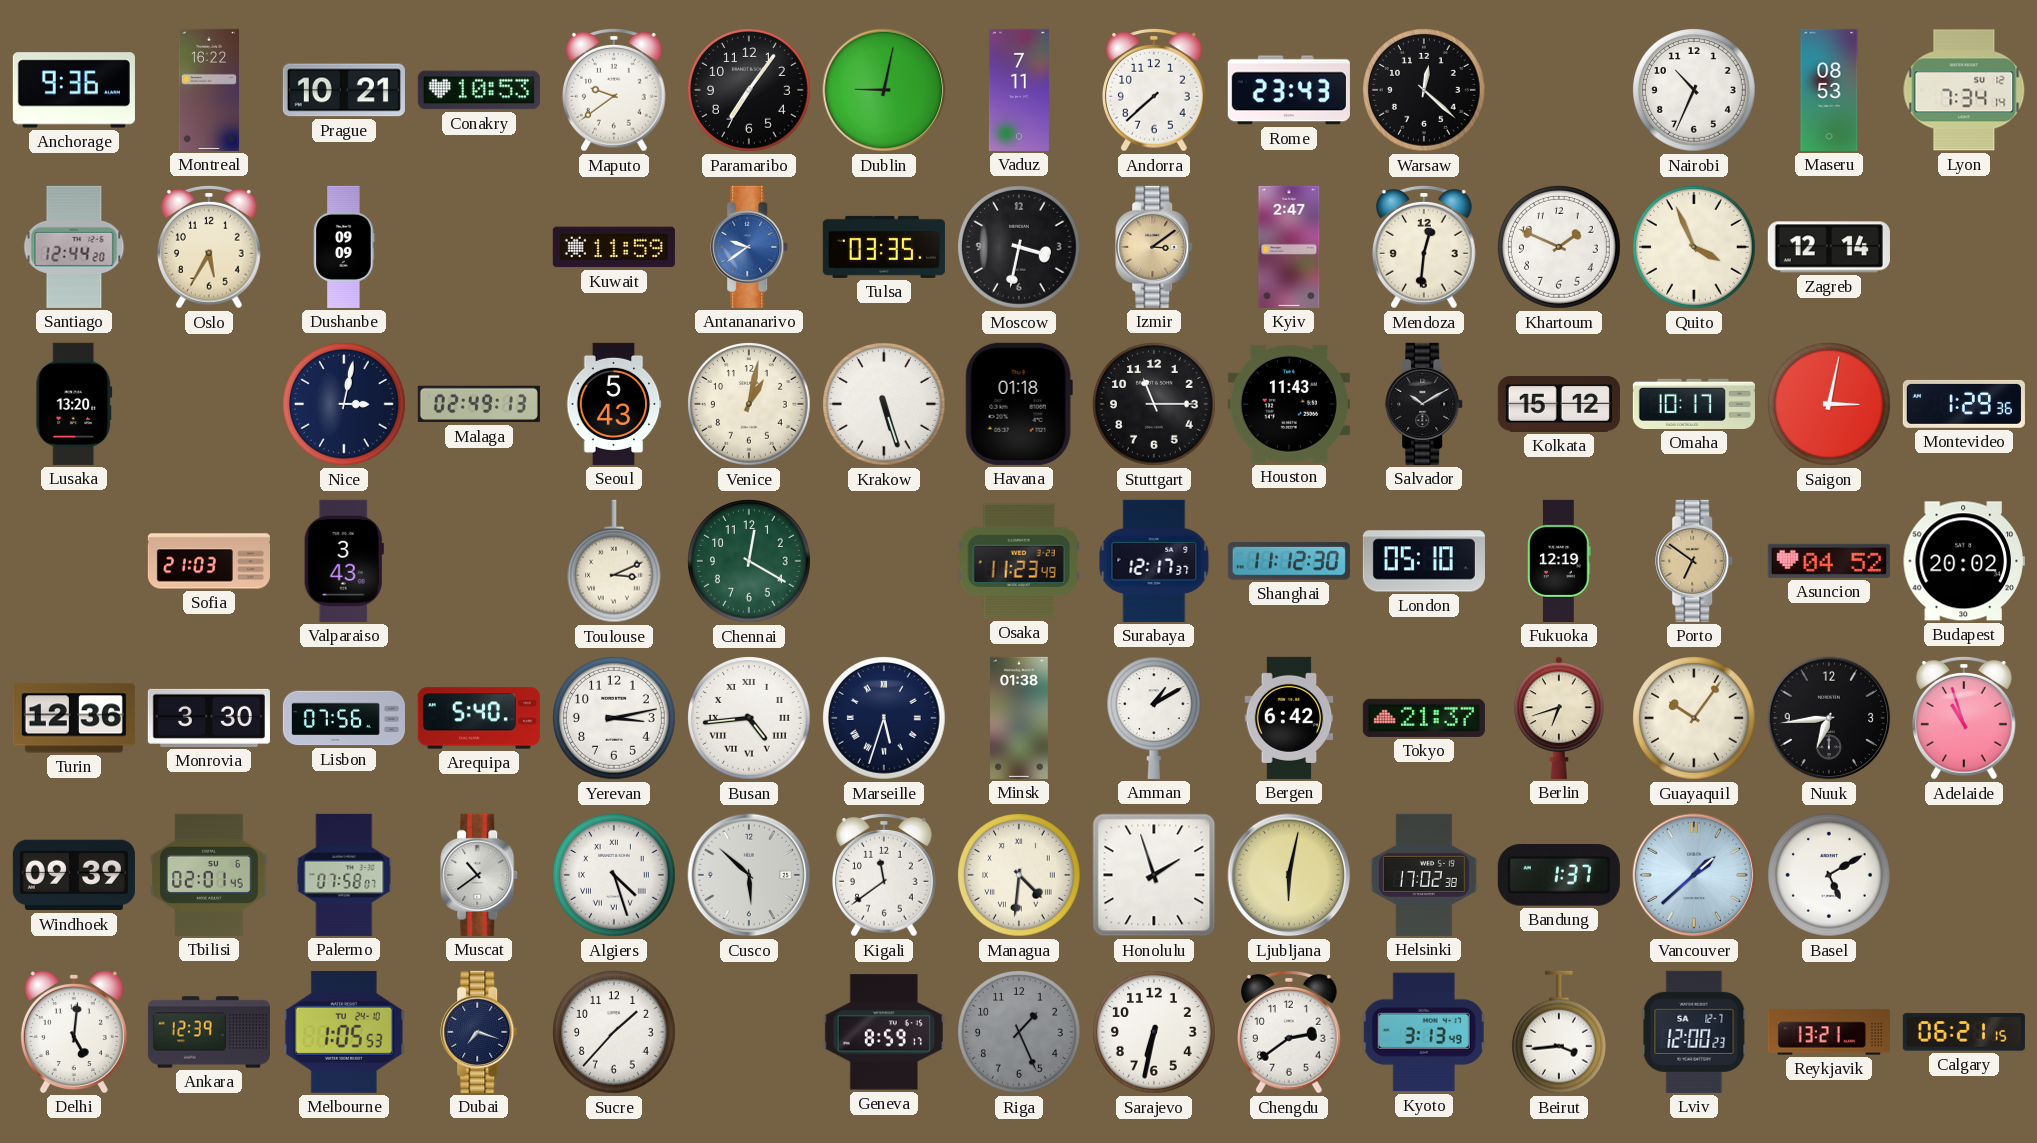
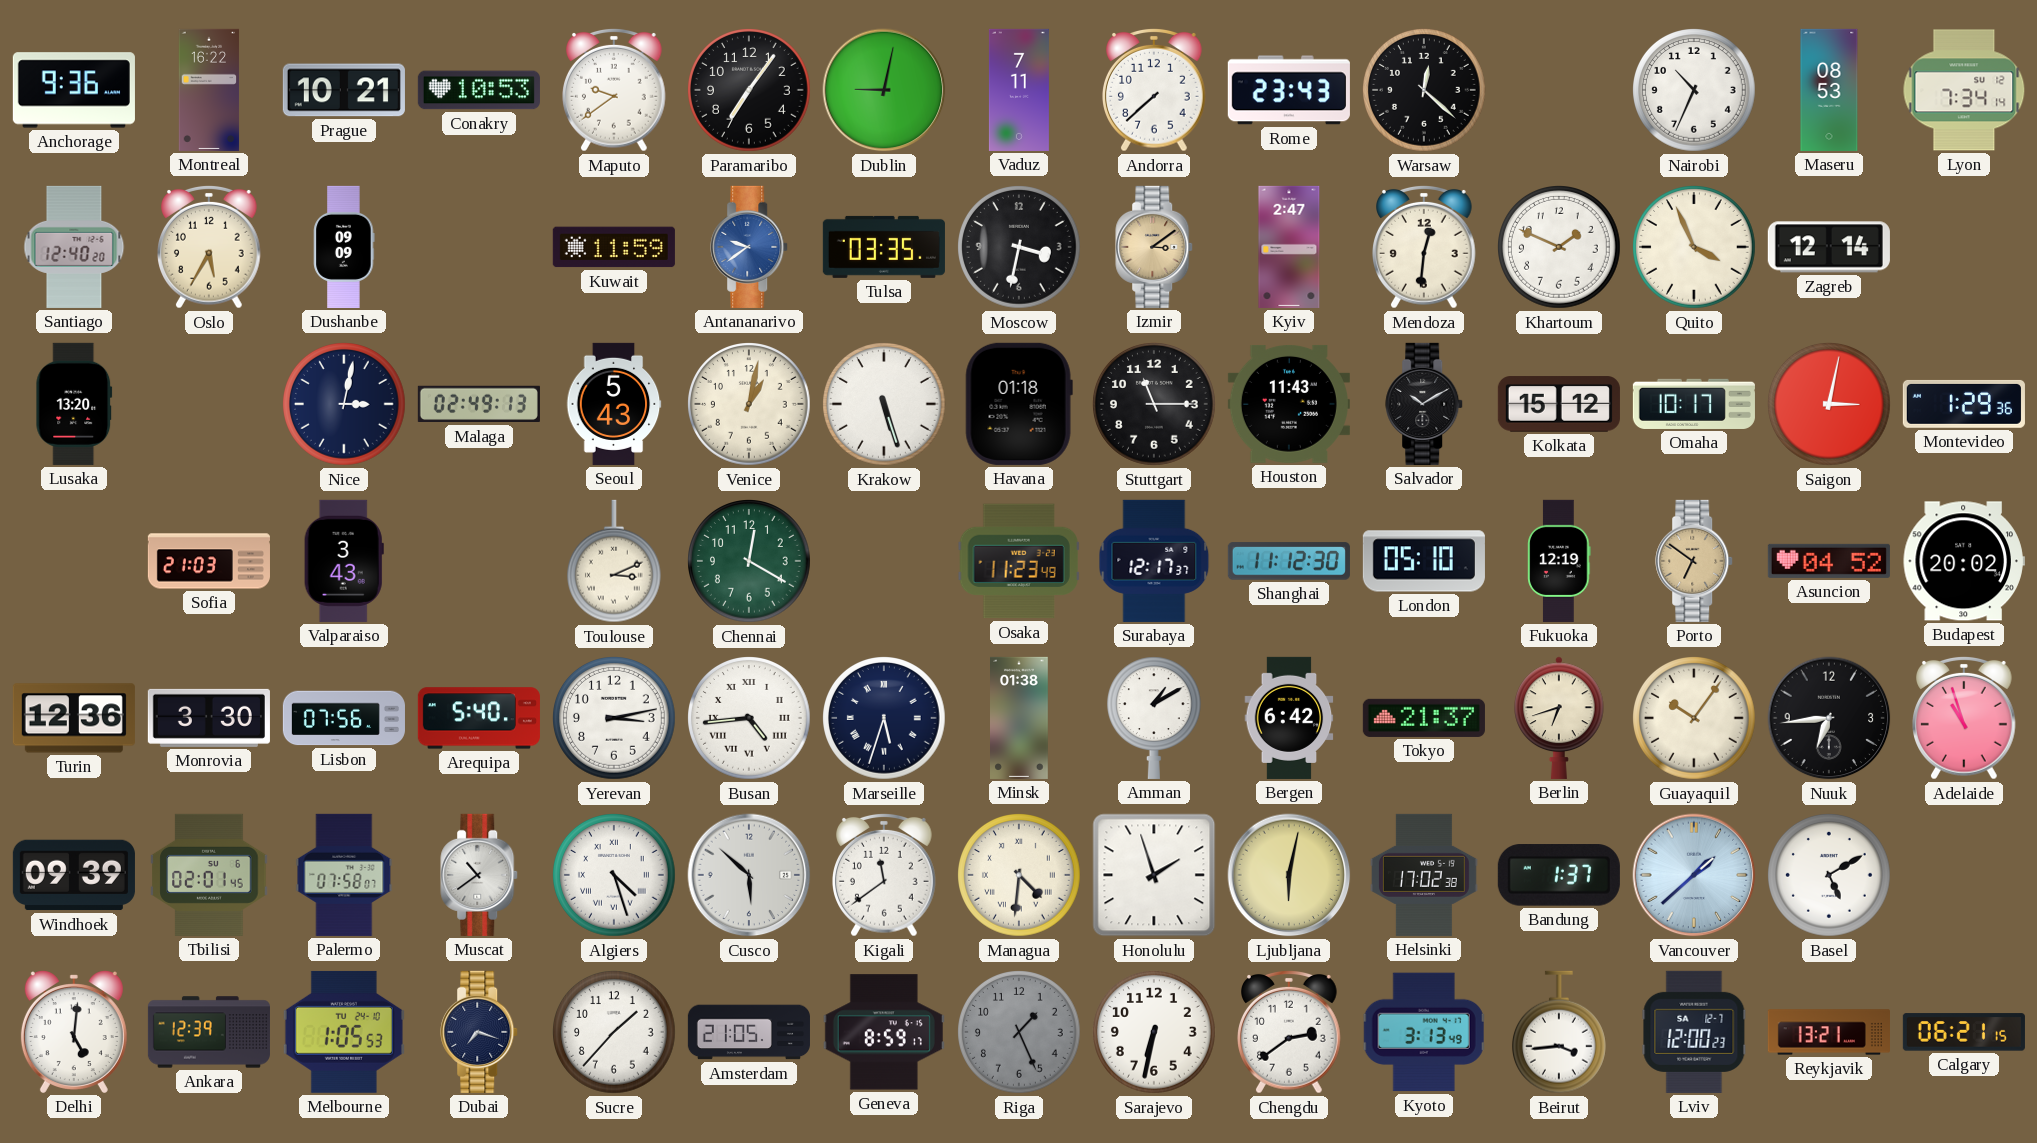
Santiago: 12:44 -> 12:40 (74, 247)
Amsterdam: none -> 21:05 (749, 1032)
